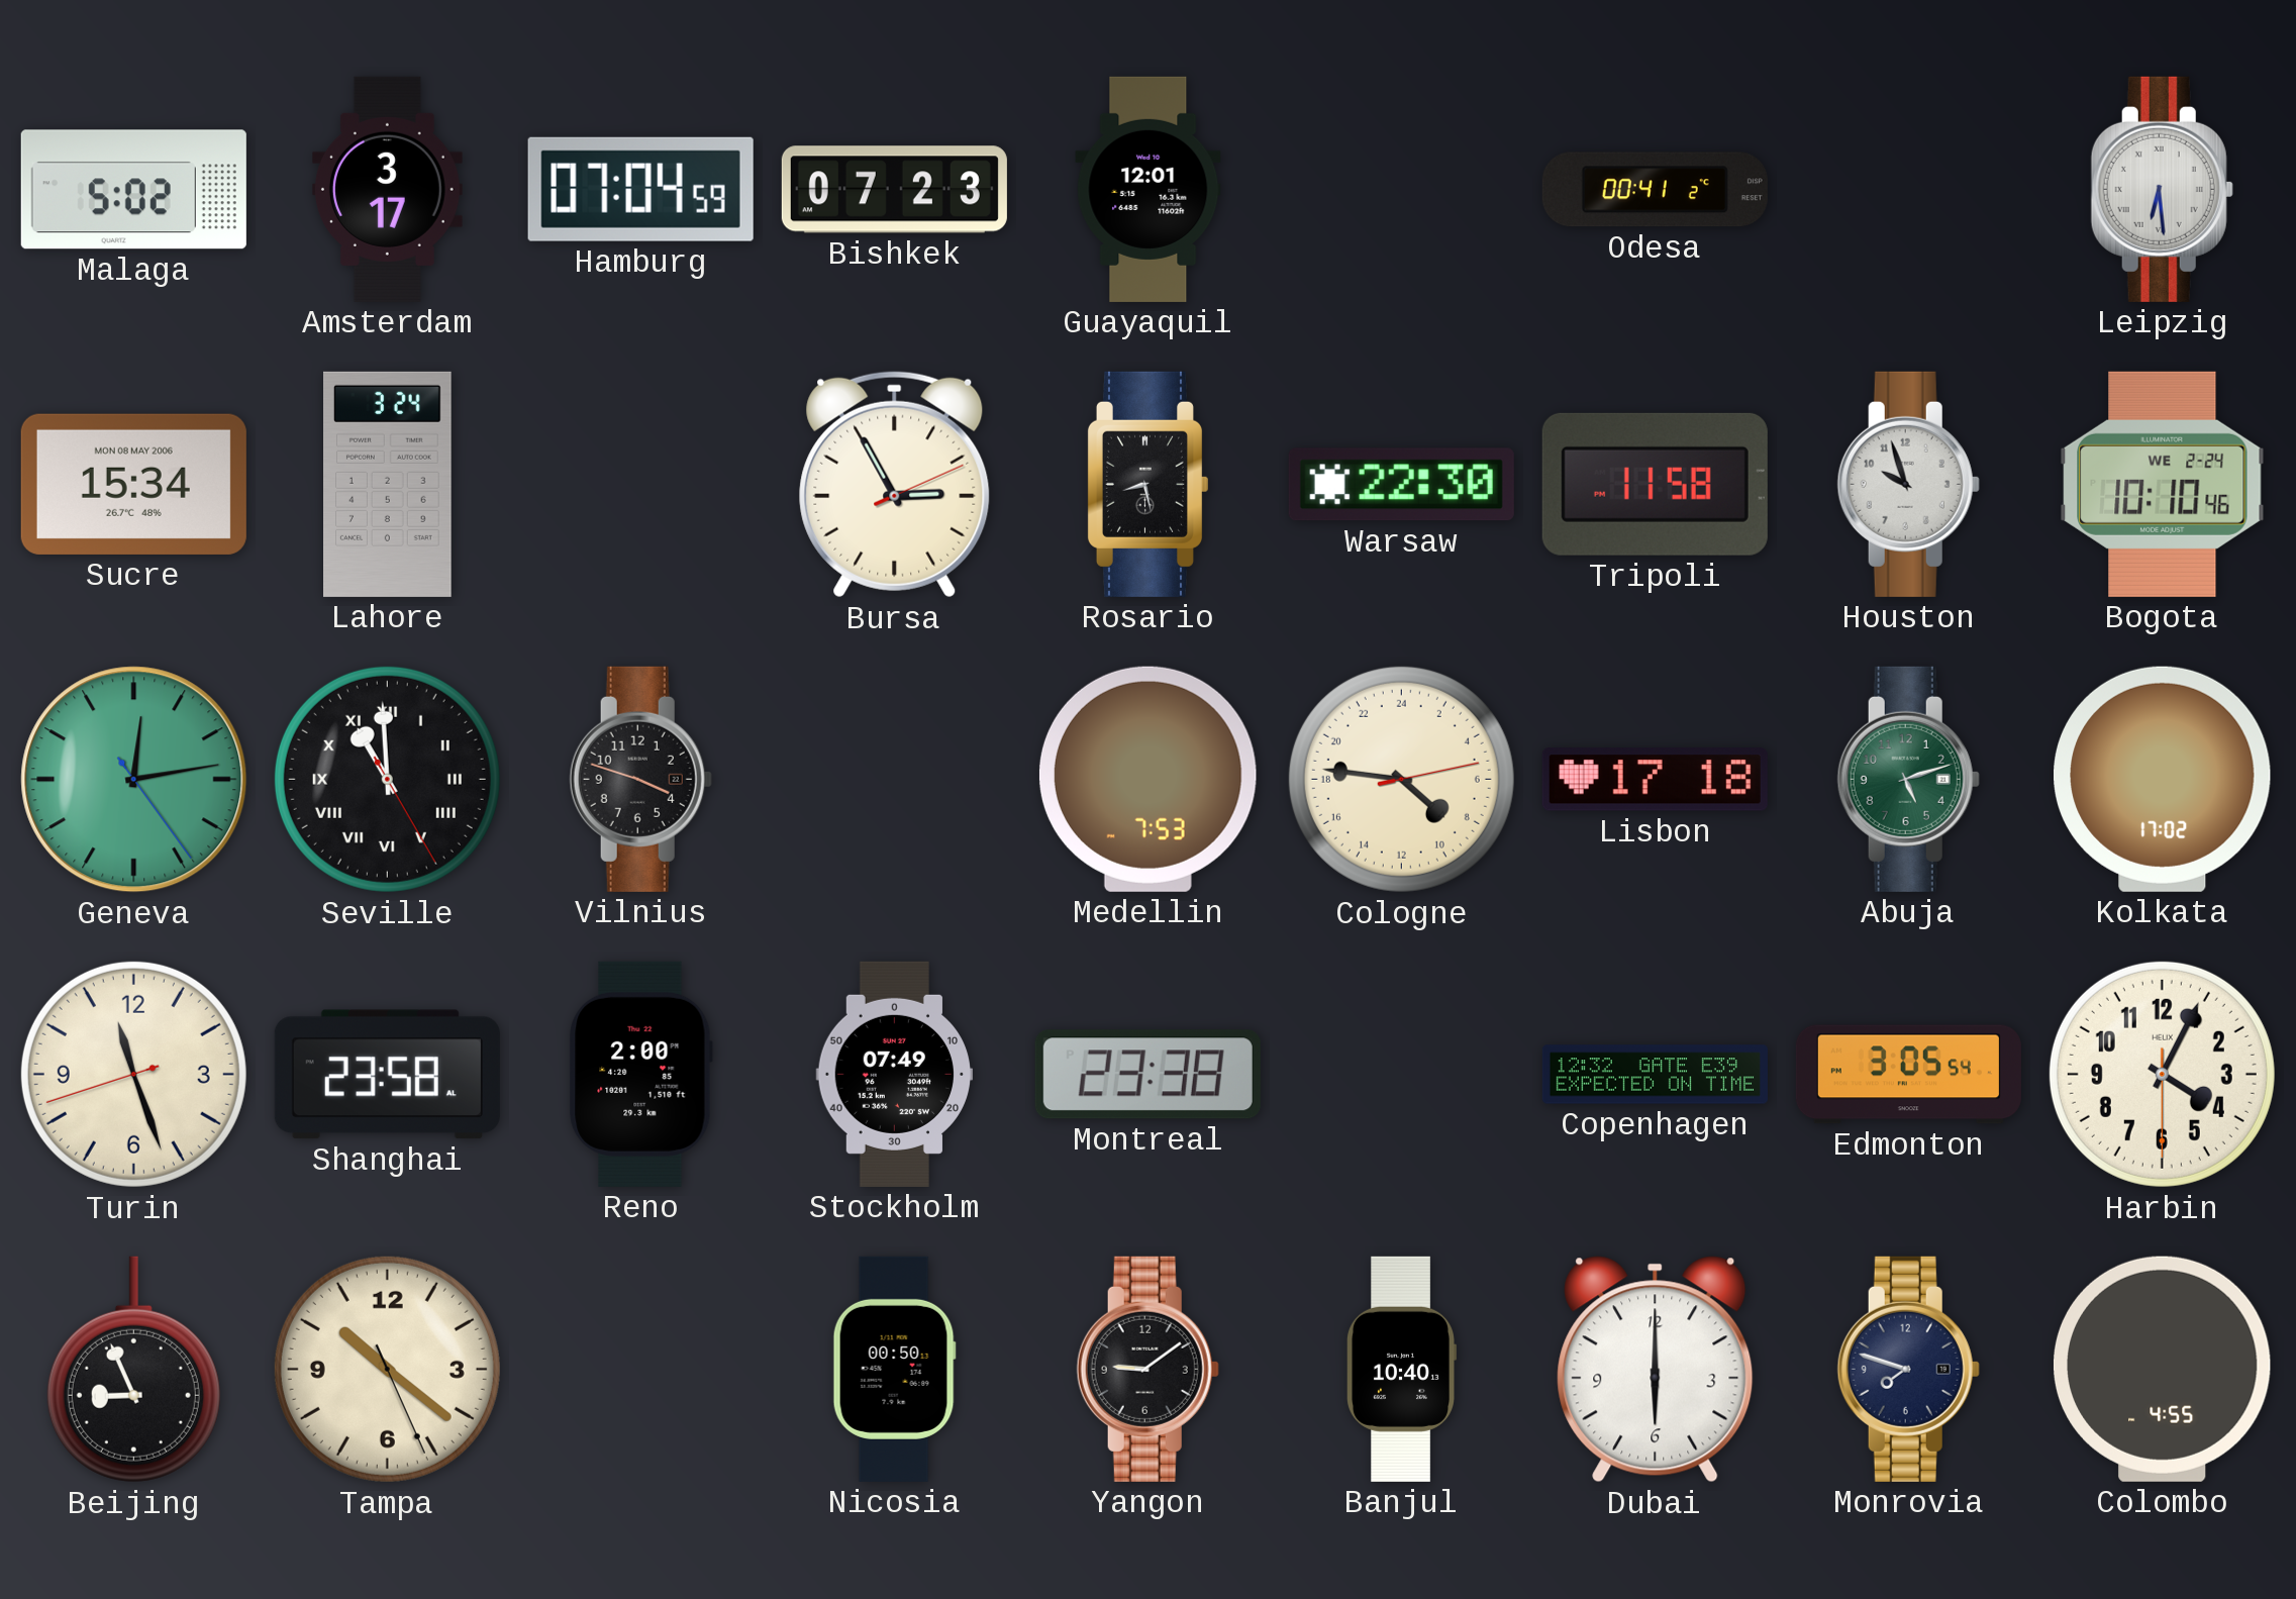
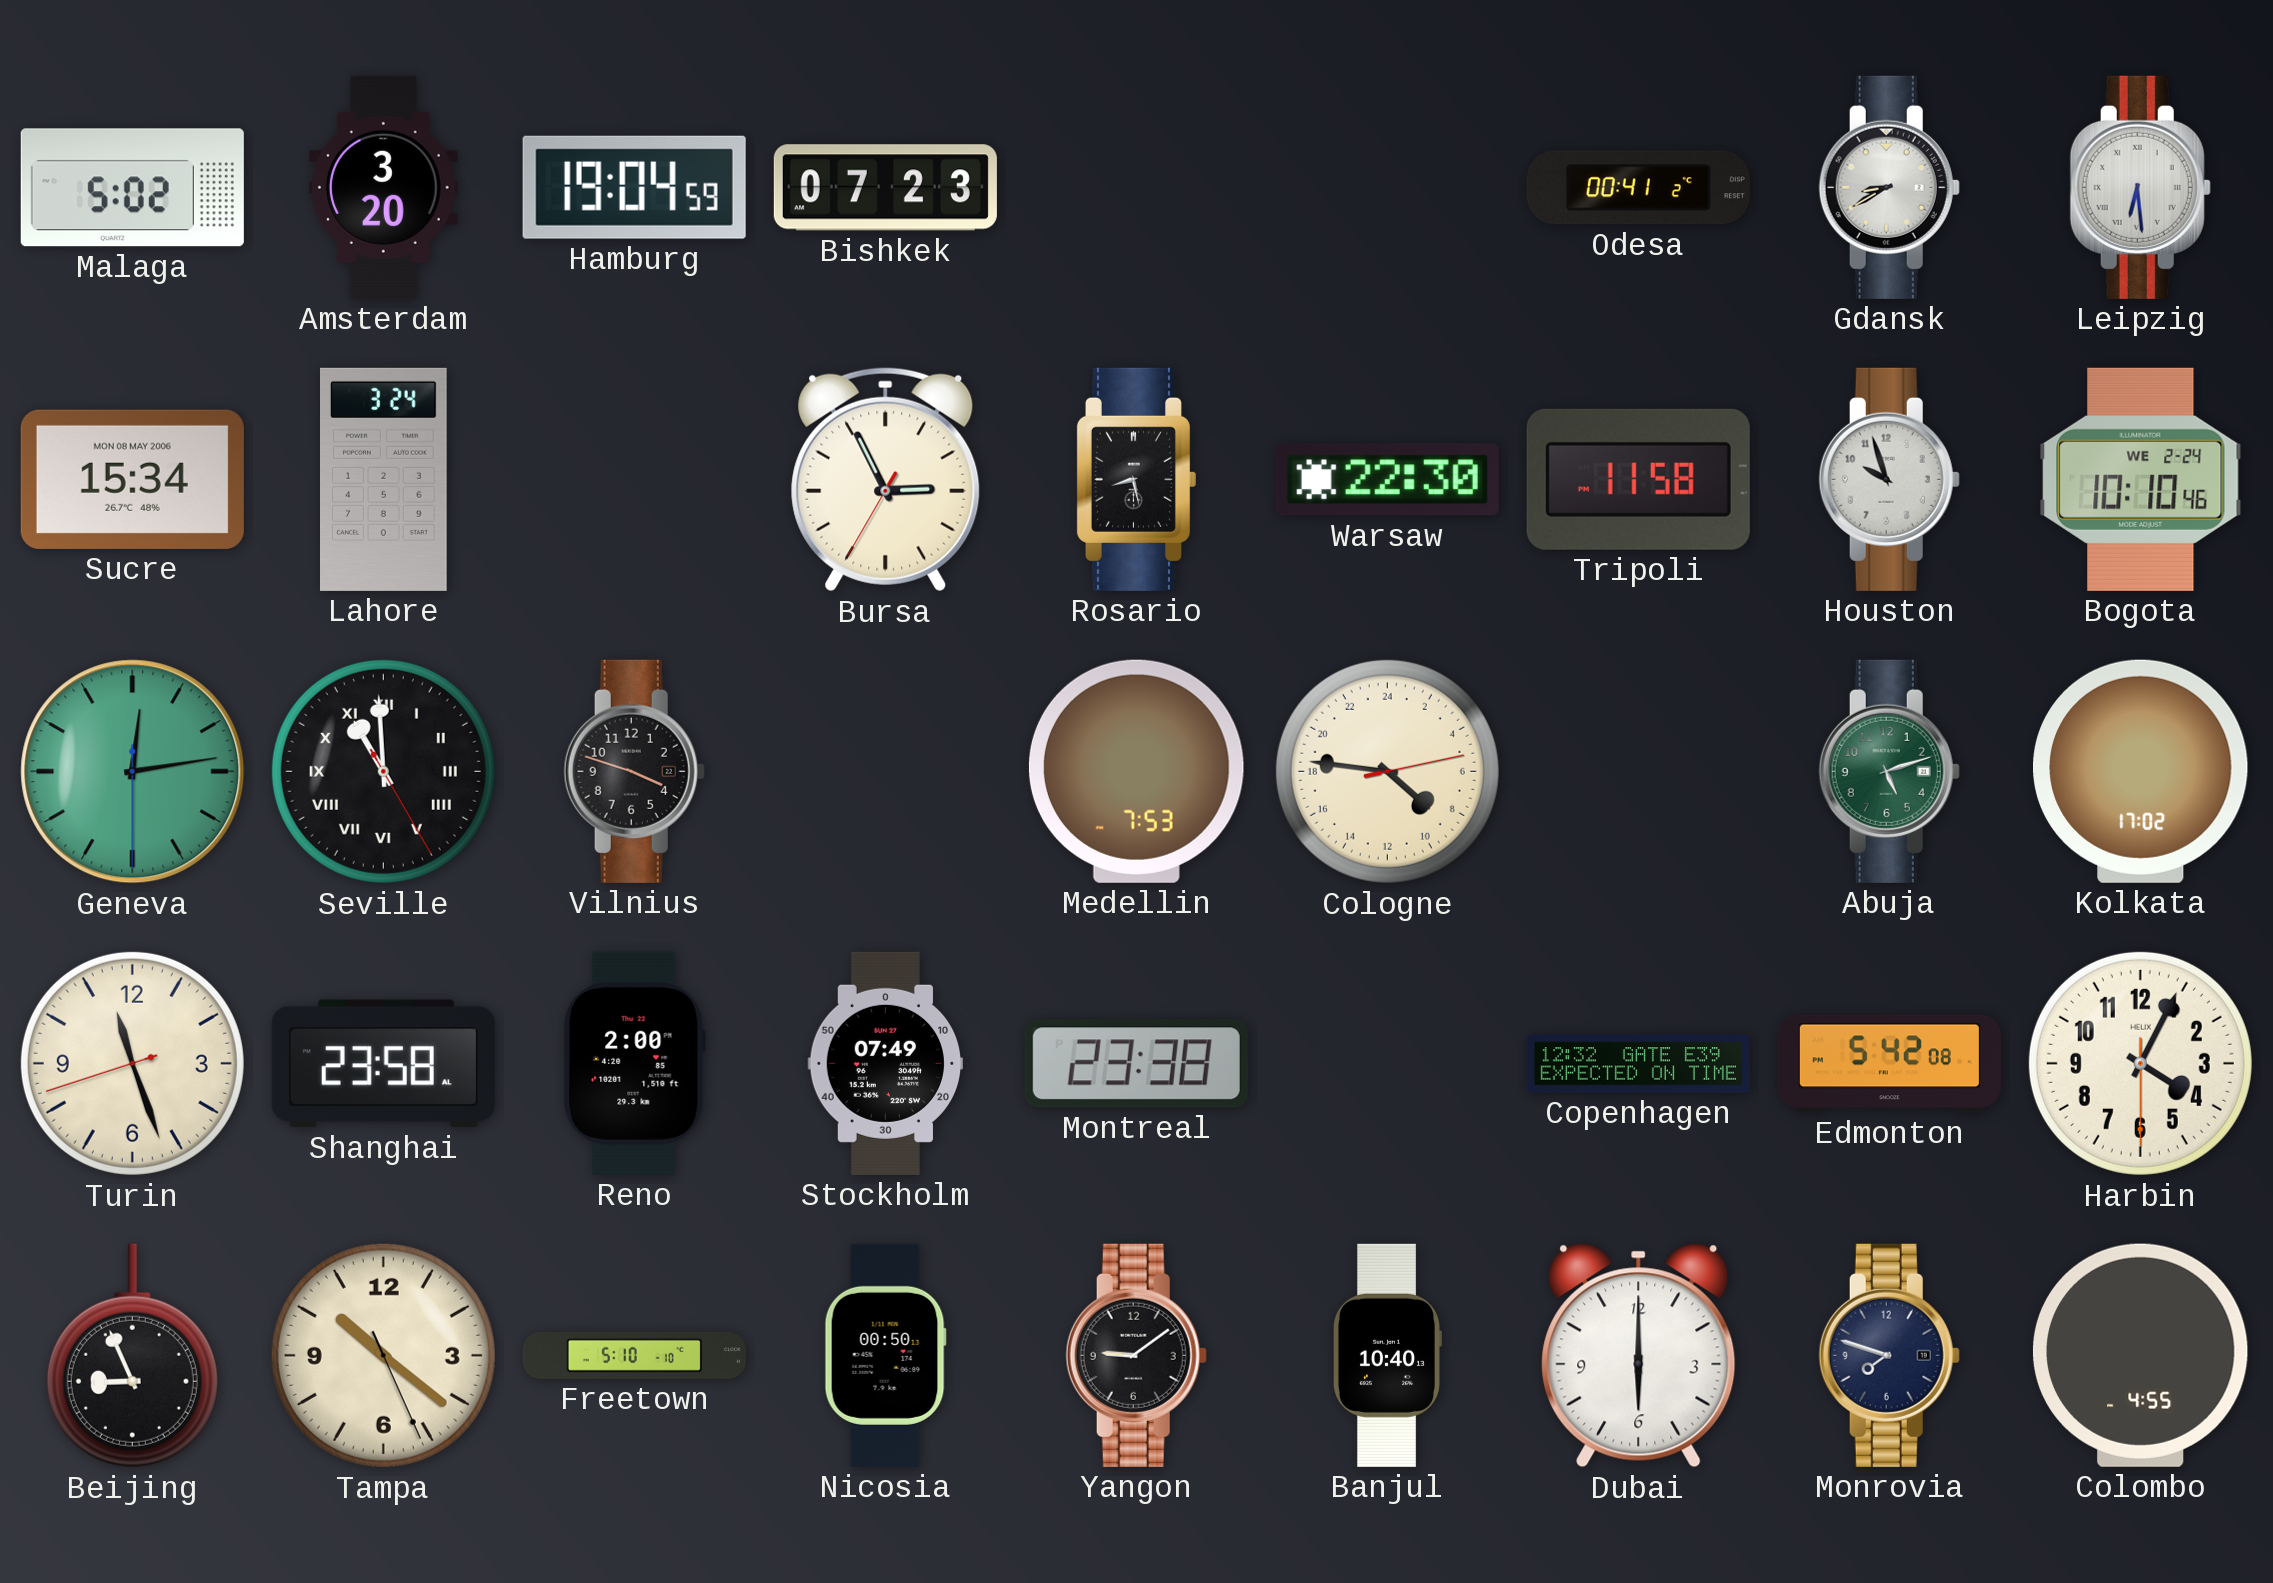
Amsterdam: 3:17 -> 3:20 (383, 187)
Hamburg: 07:04 -> 19:04 (634, 187)
Guayaquil: 12:01 -> none (1149, 189)
Gdansk: none -> 8:40 (1889, 187)
Bursa: 2:55:11 -> 2:55:35 (886, 480)
Geneva: 12:13:24 -> 12:13:30 (133, 772)
Lisbon: 17:18 -> none (1655, 780)
Edmonton: 3:05 -> 5:42 (1889, 1064)
Freetown: none -> 5:10 (634, 1355)
